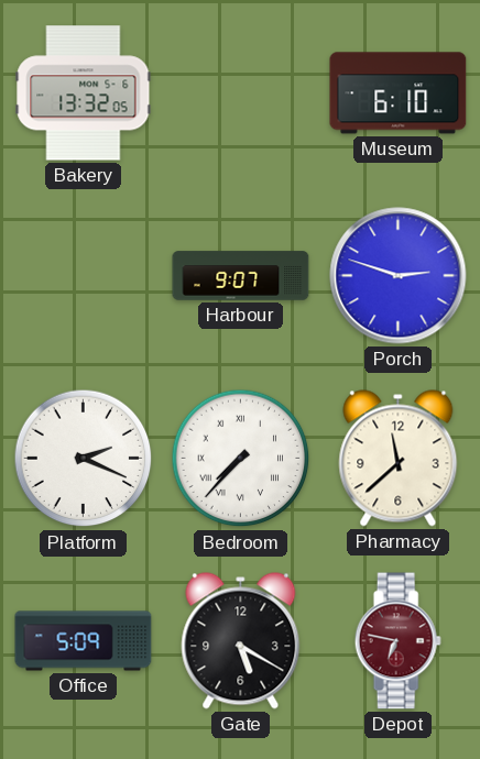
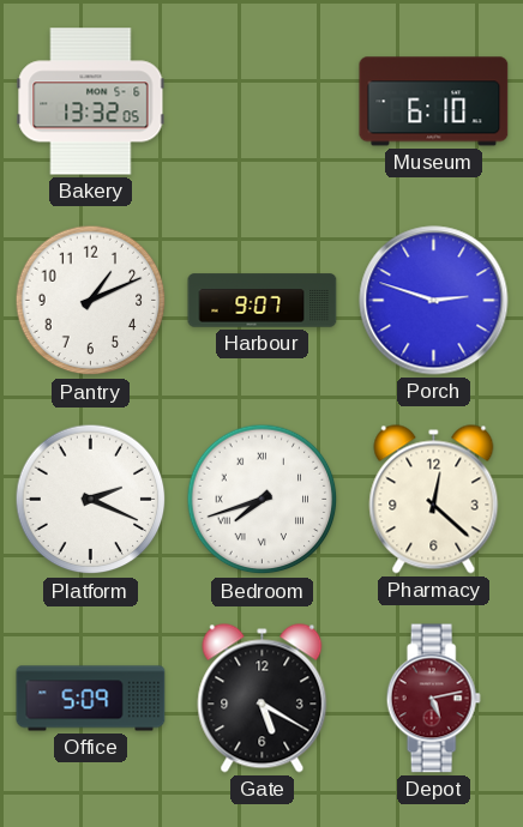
Pantry: none -> 1:11 (91, 301)
Bedroom: 7:37 -> 7:42 (263, 500)
Pharmacy: 11:38 -> 12:22 (434, 500)
Depot: 6:47 -> 5:13 (433, 699)
